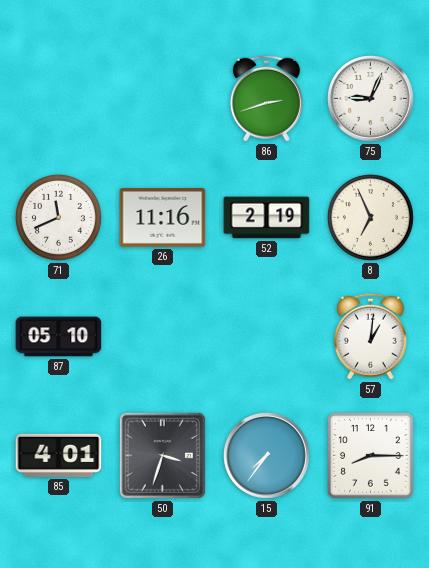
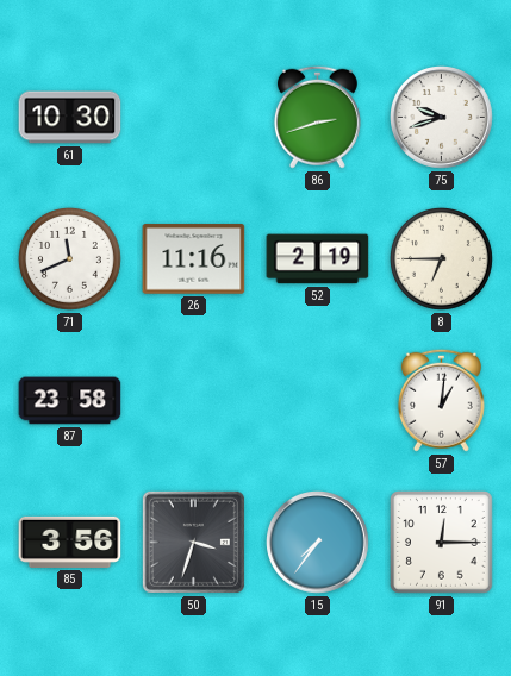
61: none -> 10:30 (70, 118)
75: 9:04 -> 9:42 (442, 118)
8: 6:56 -> 6:45 (441, 258)
87: 05:10 -> 23:58 (70, 401)
85: 4:01 -> 3:56 (70, 542)
91: 8:15 -> 12:15 (442, 543)
